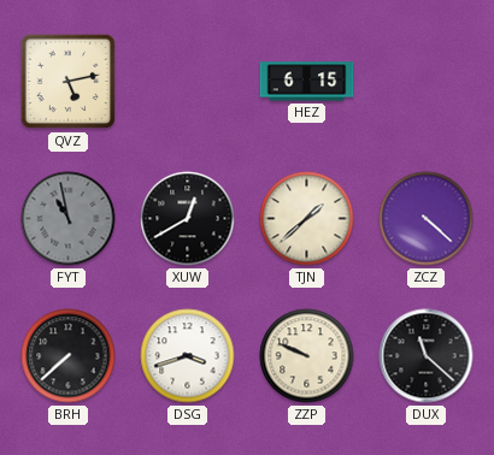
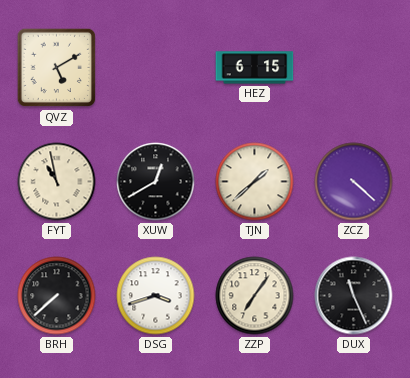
QVZ: 5:13 -> 5:10 (57, 68)
FYT dial: grey -> cream (57, 182)
ZZP: 9:49 -> 7:06 (255, 296)
DUX: 11:22 -> 11:26 (354, 296)
